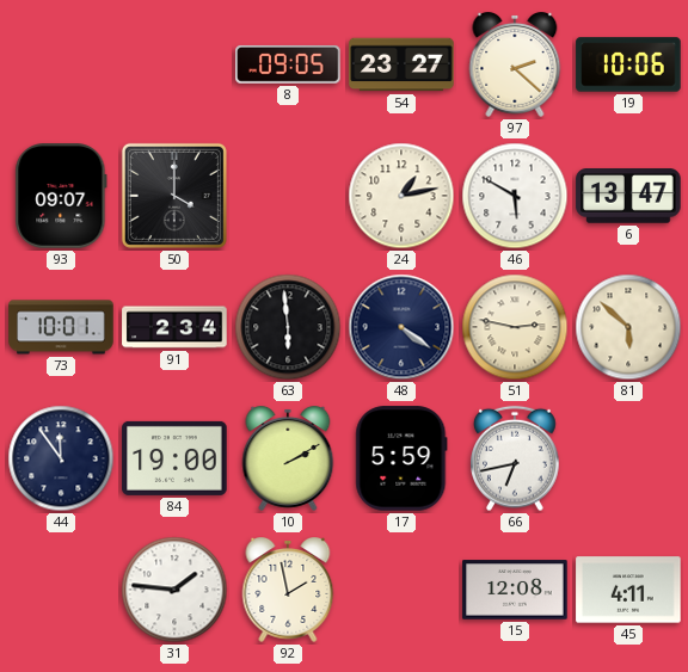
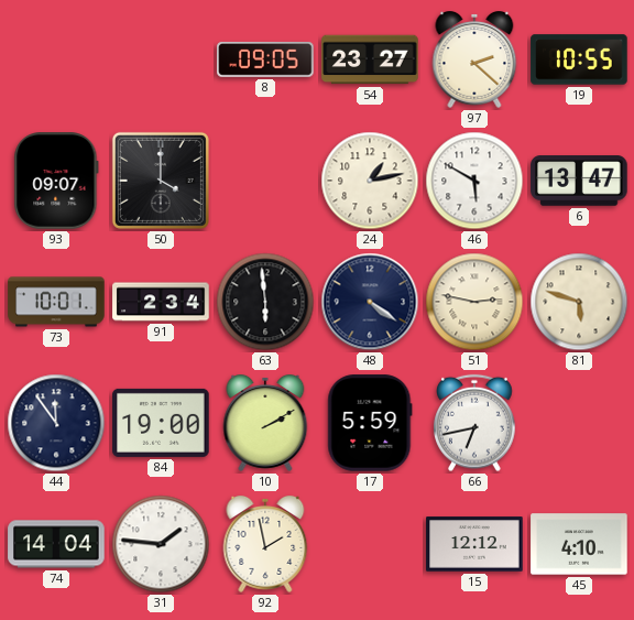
19: 10:06 -> 10:55 (579, 59)
81: 5:52 -> 5:48 (579, 302)
74: none -> 14:04 (56, 544)
15: 12:08 -> 12:12 (474, 544)
45: 4:11 -> 4:10 (579, 544)
